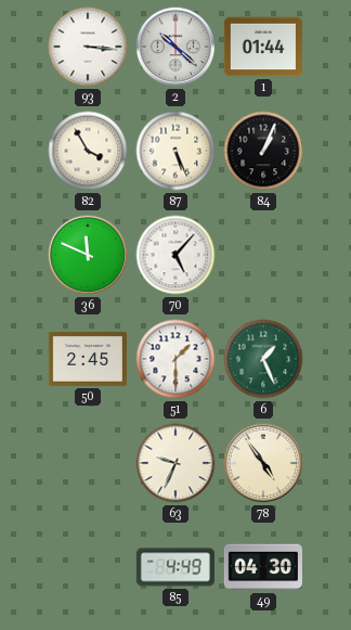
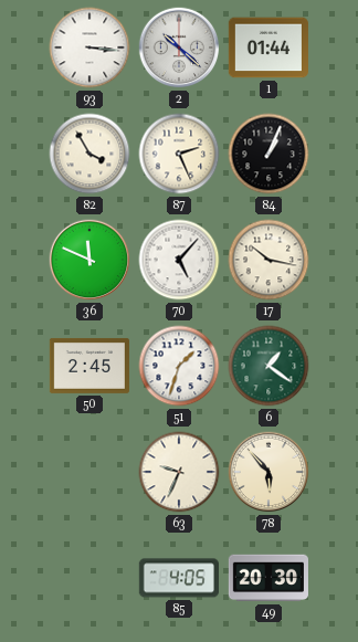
87: 5:26 -> 2:26 (179, 154)
17: none -> 10:17 (268, 260)
51: 1:30 -> 1:33 (179, 366)
6: 1:26 -> 1:21 (268, 366)
78: 4:54 -> 5:53 (268, 472)
85: 4:49 -> 4:05 (179, 578)
49: 04:30 -> 20:30 (268, 578)
